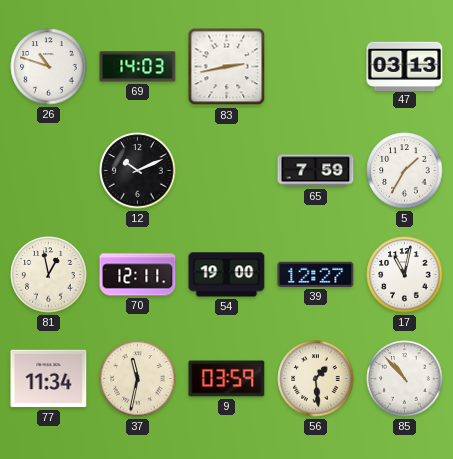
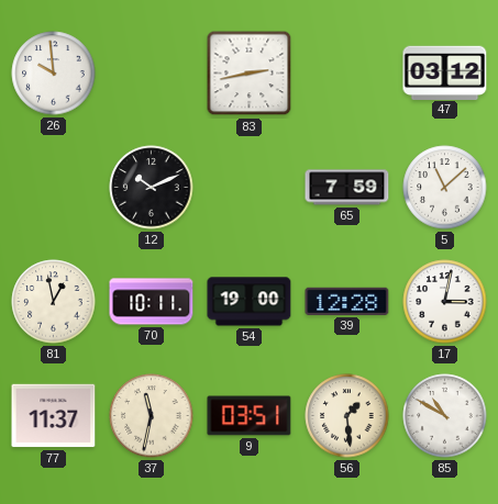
26: 10:48 -> 9:59 (54, 74)
69: 14:03 -> none (138, 67)
47: 03:13 -> 03:12 (445, 72)
5: 1:35 -> 11:08 (445, 188)
70: 12:11 -> 10:11 (152, 302)
39: 12:27 -> 12:28 (347, 301)
17: 11:02 -> 3:02 (445, 302)
77: 11:34 -> 11:37 (54, 416)
9: 03:59 -> 03:51 (250, 416)
85: 10:53 -> 10:50 (445, 416)
